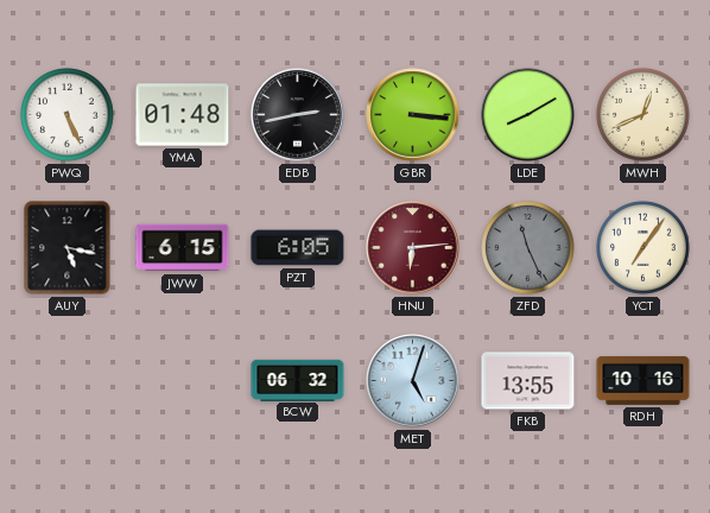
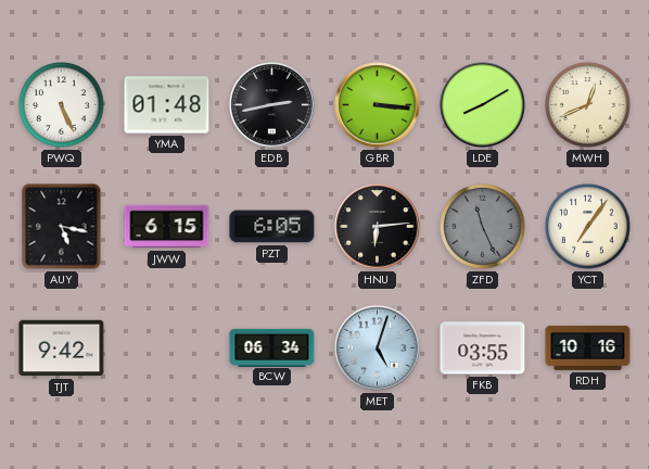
HNU dial: burgundy -> black (378, 227)
TJT: none -> 9:42 (62, 348)
BCW: 06:32 -> 06:34 (272, 347)
FKB: 13:55 -> 03:55 (483, 348)
